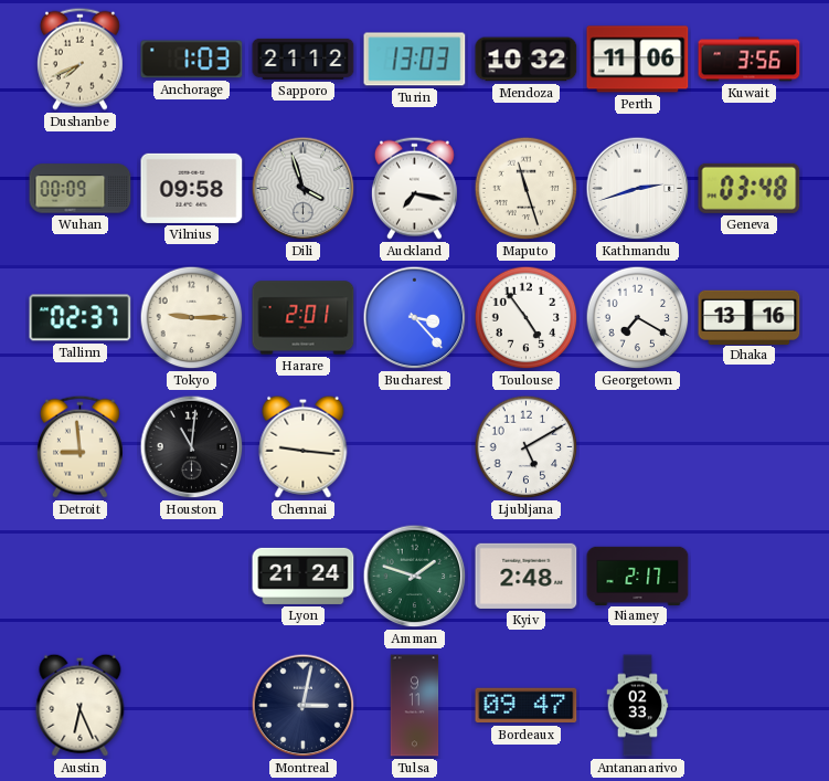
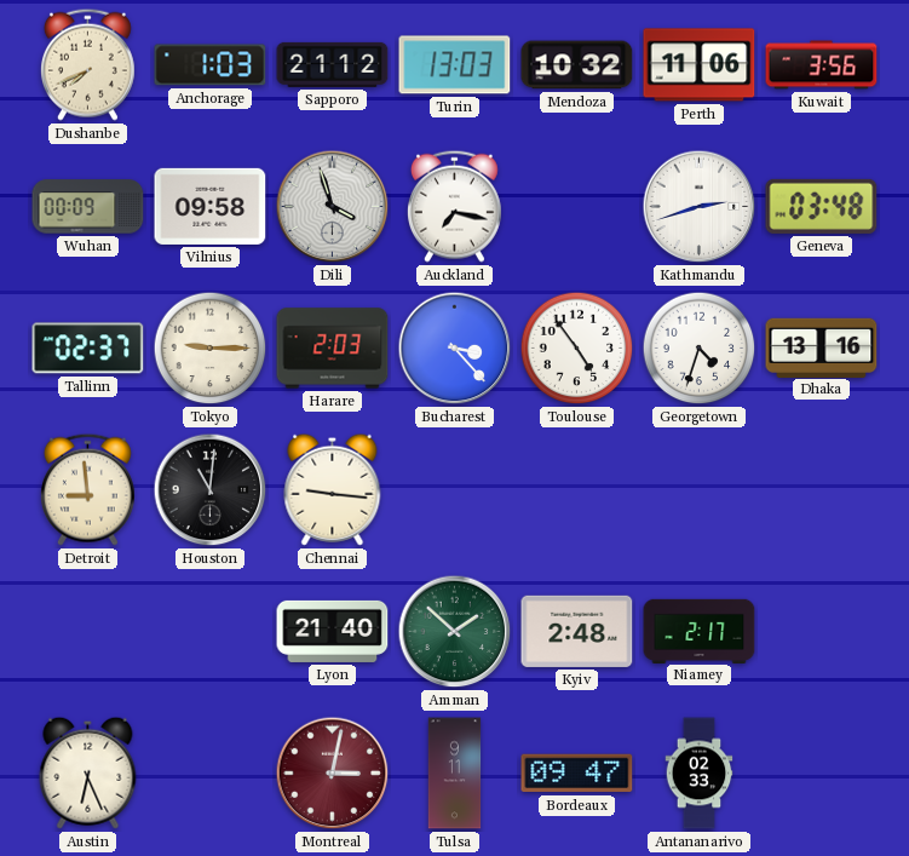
Maputo: 11:27 -> none (527, 189)
Harare: 2:01 -> 2:03 (333, 349)
Georgetown: 7:20 -> 4:33 (700, 349)
Ljubljana: 5:10 -> none (527, 447)
Lyon: 21:24 -> 21:40 (333, 631)
Amman: 1:48 -> 1:52 (455, 632)
Montreal dial: navy -> burgundy (333, 774)
